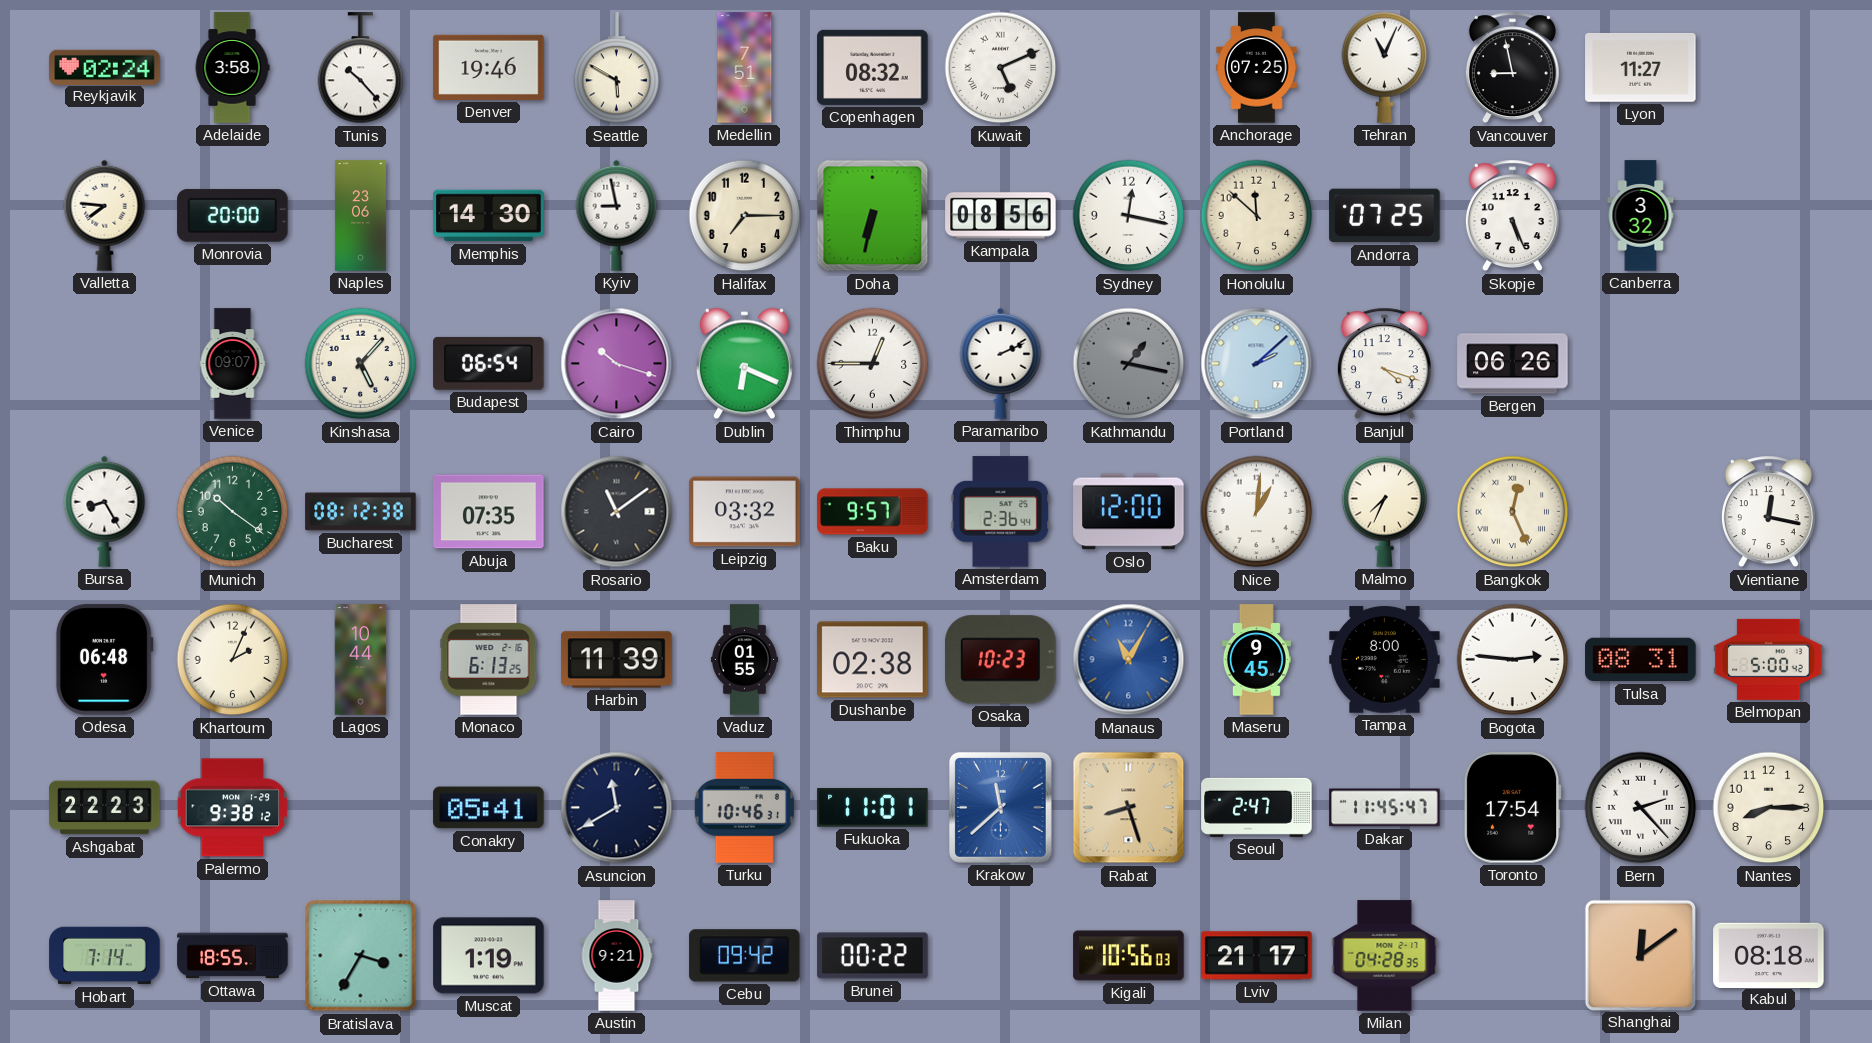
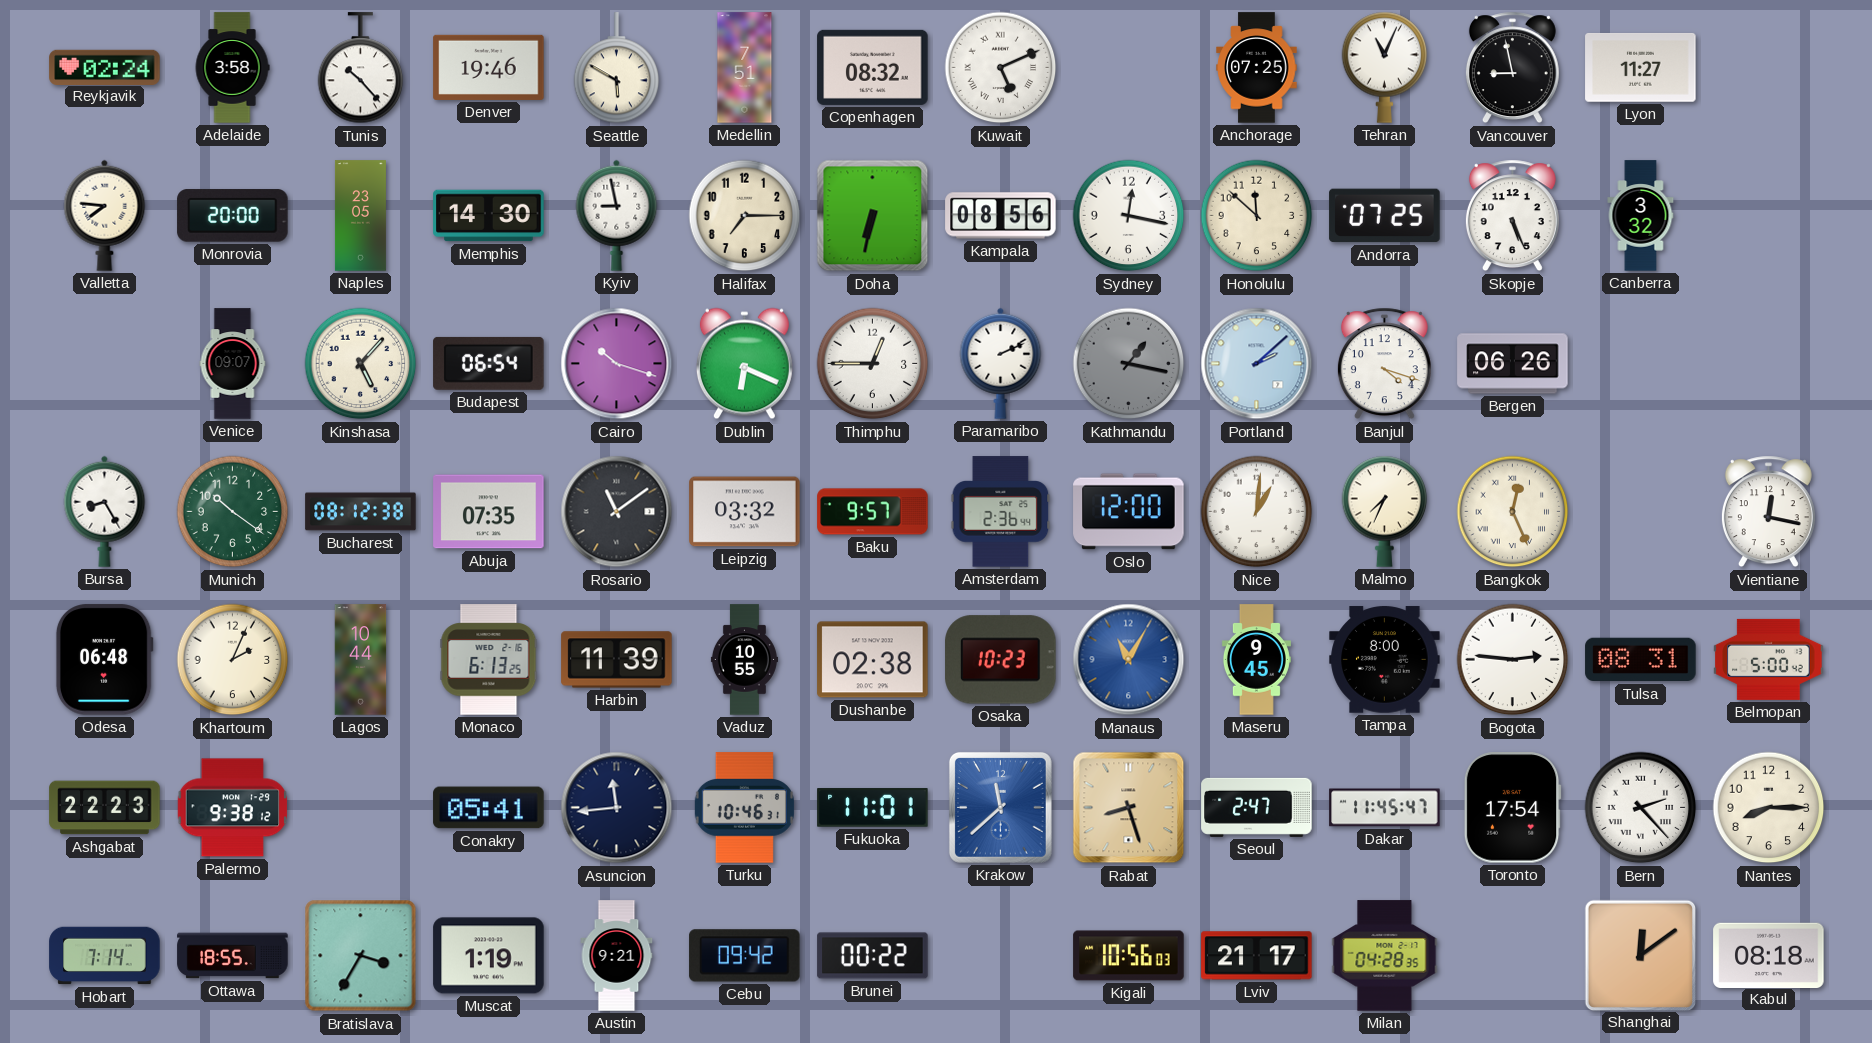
Naples: 23:06 -> 23:05 (360, 216)
Vaduz: 01:55 -> 10:55 (744, 660)
Asuncion: 11:40 -> 11:44 (617, 808)
